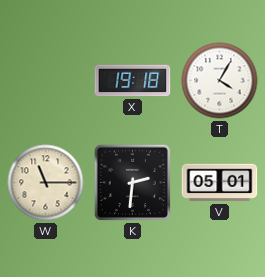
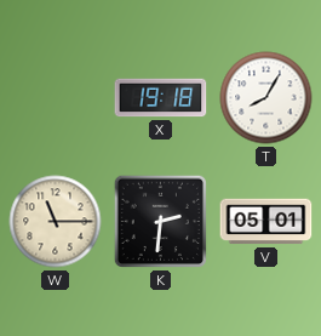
T: 4:05 -> 8:05 (266, 98)
